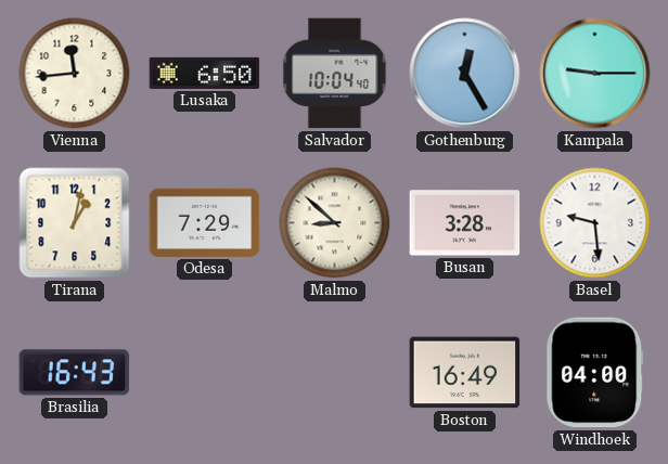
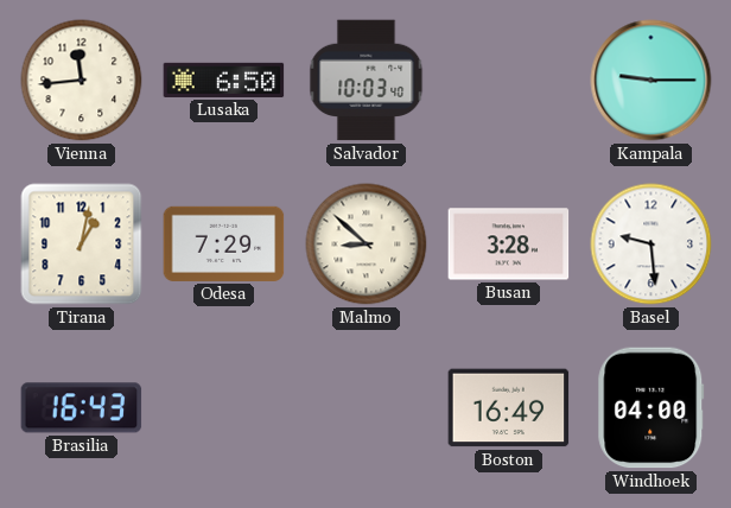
Salvador: 10:04 -> 10:03 (367, 81)
Gothenburg: 12:25 -> none (465, 74)
